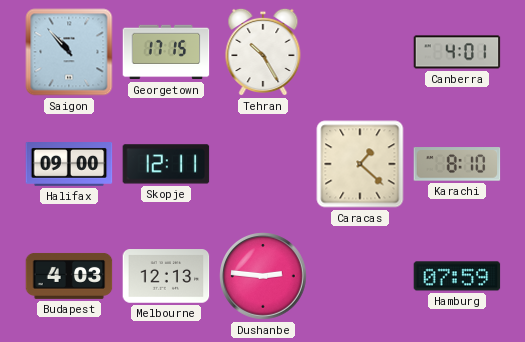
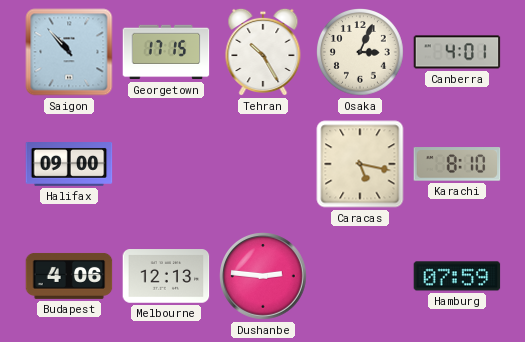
Osaka: none -> 3:04 (361, 53)
Skopje: 12:11 -> none (166, 164)
Caracas: 1:22 -> 5:17 (360, 164)
Budapest: 4:03 -> 4:06 (69, 276)
